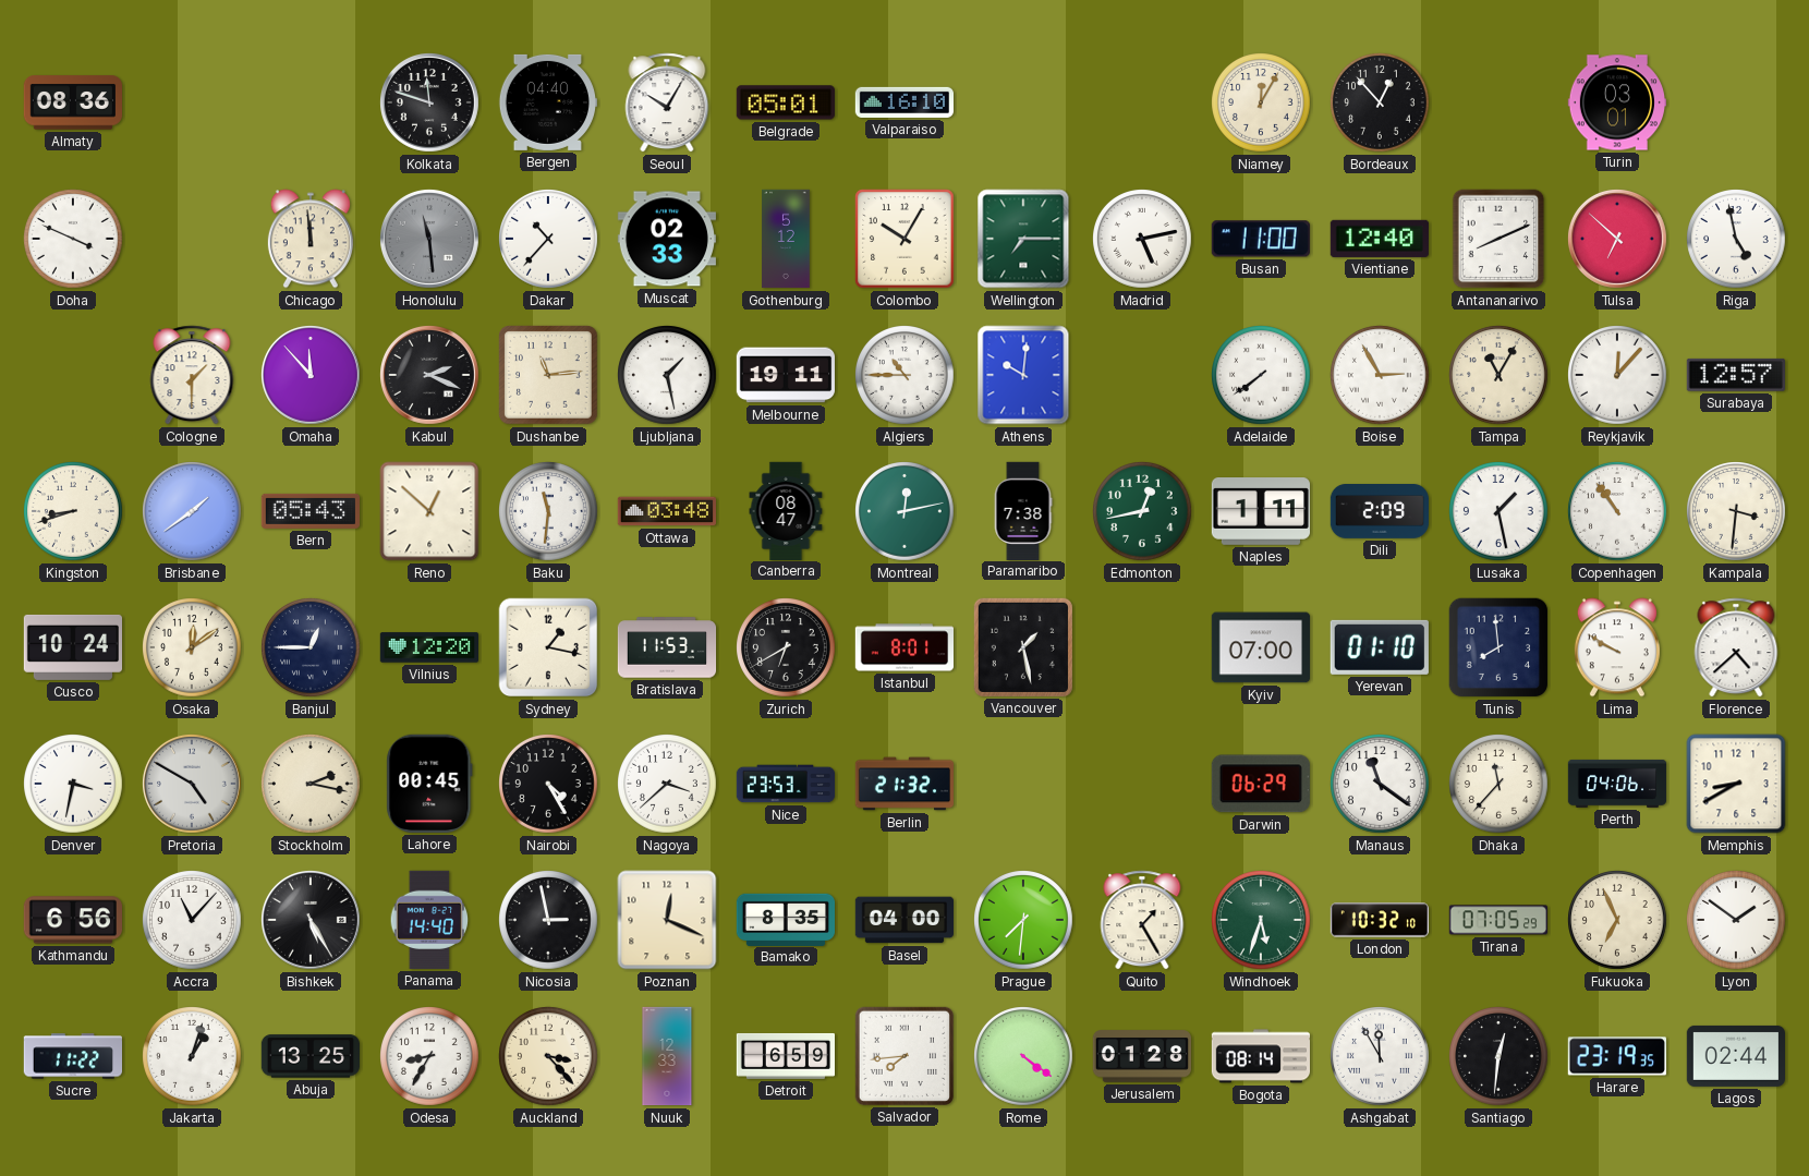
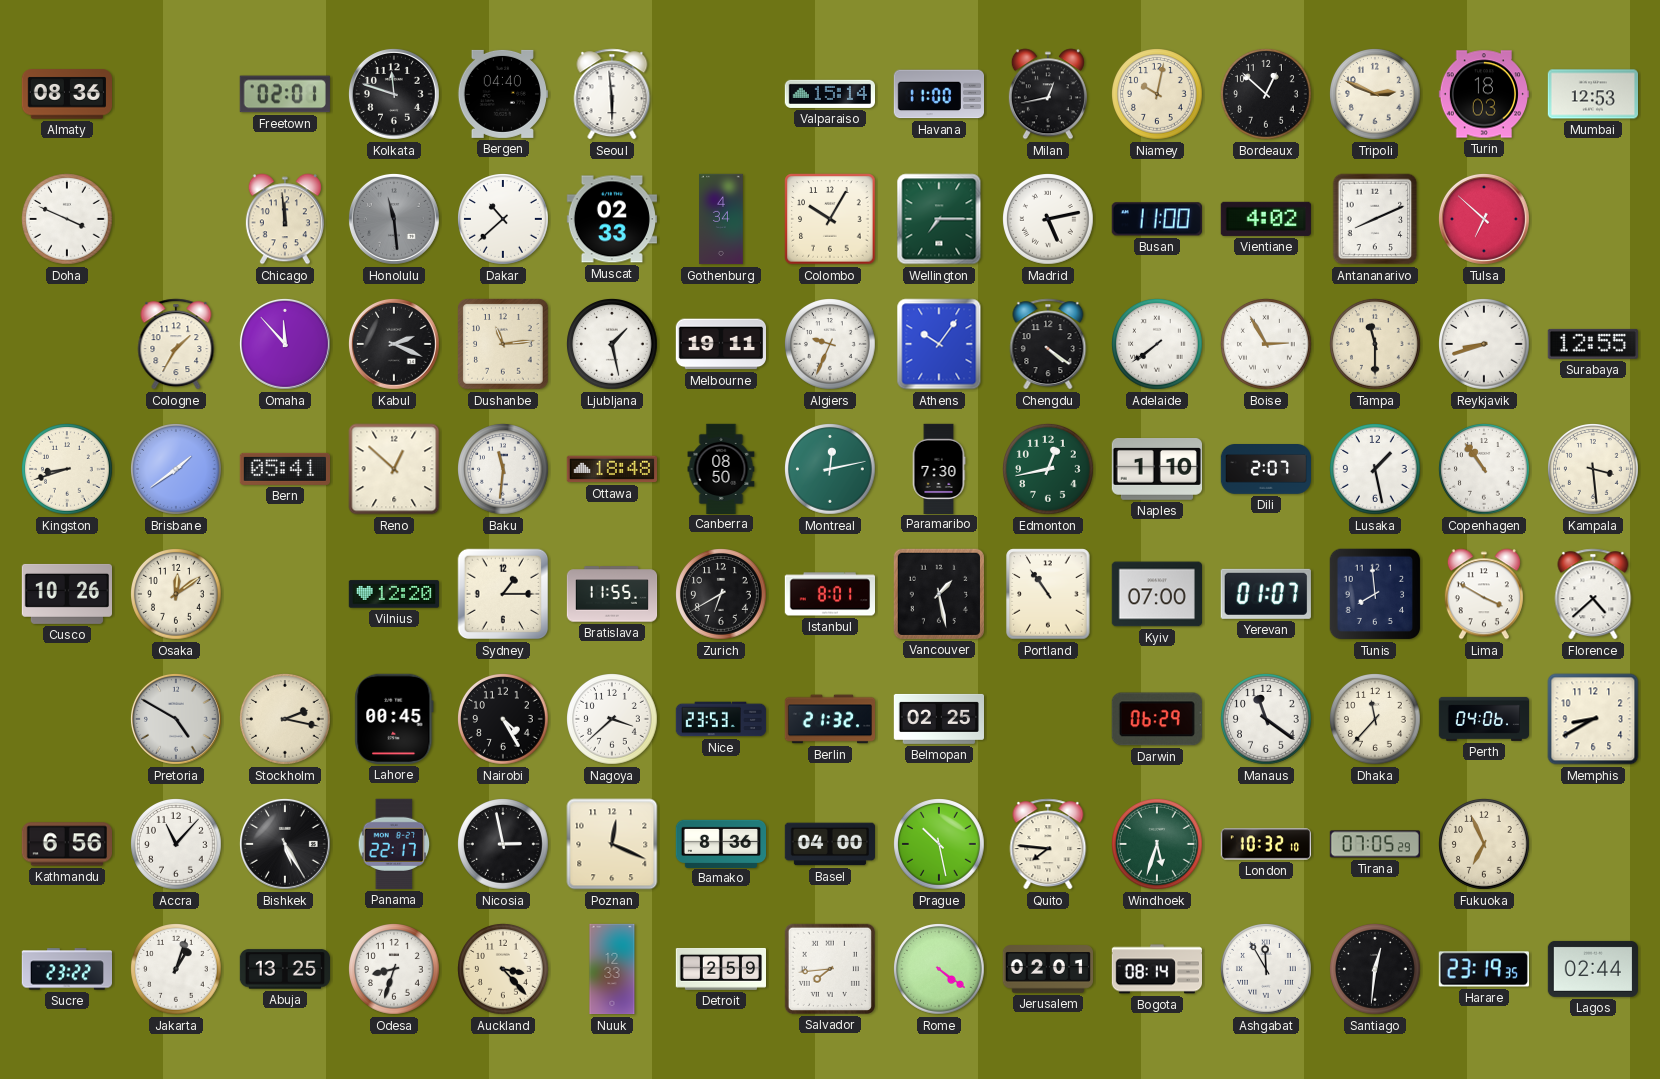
Freetown: none -> 02:01 (285, 94)
Seoul: 10:05 -> 5:59 (612, 94)
Belgrade: 05:01 -> none (786, 102)
Valparaiso: 16:10 -> 15:14 (829, 94)
Havana: none -> 11:00 (938, 94)
Milan: none -> 12:43 (1048, 94)
Niamey: 12:05 -> 10:02 (1158, 95)
Bordeaux: 12:53 -> 12:52 (1267, 95)
Tripoli: none -> 2:49 (1376, 95)
Turin: 03:01 -> 18:03 (1483, 94)
Mumbai: none -> 12:53 (1592, 94)
Dakar: 10:37 -> 10:38 (504, 220)
Gothenburg: 5:12 -> 4:34 (721, 219)
Vientiane: 12:40 -> 4:02 (1266, 219)
Riga: 4:58 -> none (1737, 240)
Cologne: 1:30 -> 1:35 (176, 344)
Algiers: 10:45 -> 9:34 (831, 345)
Athens: 10:01 -> 10:06 (939, 344)
Chengdu: none -> 4:21 (1048, 344)
Tampa: 11:05 -> 11:30 (1376, 345)
Reykjavik: 12:07 -> 8:42 (1485, 345)
Surabaya: 12:57 -> 12:55 (1593, 344)
Bern: 05:43 -> 05:41 (284, 469)
Ottawa: 03:48 -> 18:48 (611, 469)
Canberra: 08:47 -> 08:50 (721, 468)
Paramaribo: 7:38 -> 7:30 (939, 468)
Naples: 1:11 -> 1:10 (1156, 470)
Dili: 2:09 -> 2:07 (1265, 470)
Kampala: 3:31 -> 3:29 (1594, 470)
Cusco: 10:24 -> 10:26 (66, 594)
Banjul: 12:45 -> none (312, 648)
Sydney: 1:17 -> 1:15 (503, 594)
Bratislava: 11:53 -> 11:55 (612, 594)
Portland: none -> 10:54 (1048, 594)
Yerevan: 01:10 -> 01:07 (1266, 594)
Lima: 9:50 -> 3:50 (1484, 594)
Denver: 3:32 -> none (74, 785)
Belmopan: none -> 02:25 (938, 719)
Panama: 14:40 -> 22:17 (394, 844)
Bamako: 8:35 -> 8:36 (721, 843)
Prague: 7:31 -> 10:28 (940, 845)
Quito: 1:25 -> 7:46 (1048, 844)
Lyon: 1:51 -> none (1737, 921)
Sucre: 11:22 -> 23:22 (66, 969)
Odesa: 8:35 -> 8:33 (395, 970)
Detroit: 6:59 -> 2:59 (720, 969)
Jerusalem: 01:28 -> 02:01 (1047, 969)
